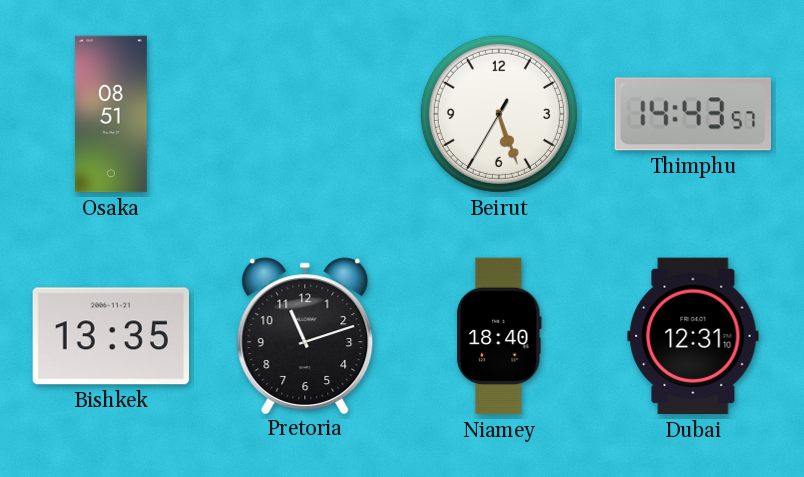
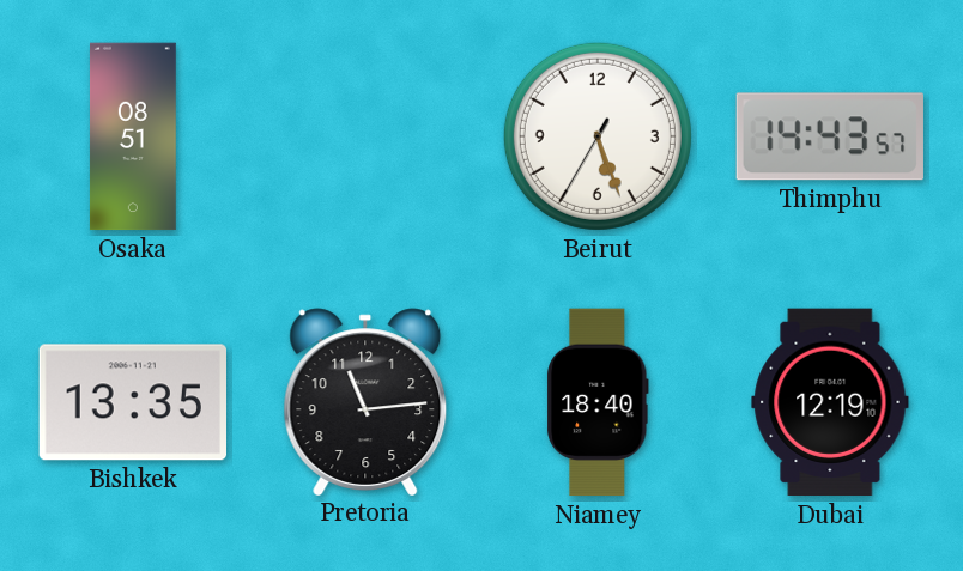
Pretoria: 11:12 -> 11:14 (365, 401)
Dubai: 12:31 -> 12:19 (830, 402)
